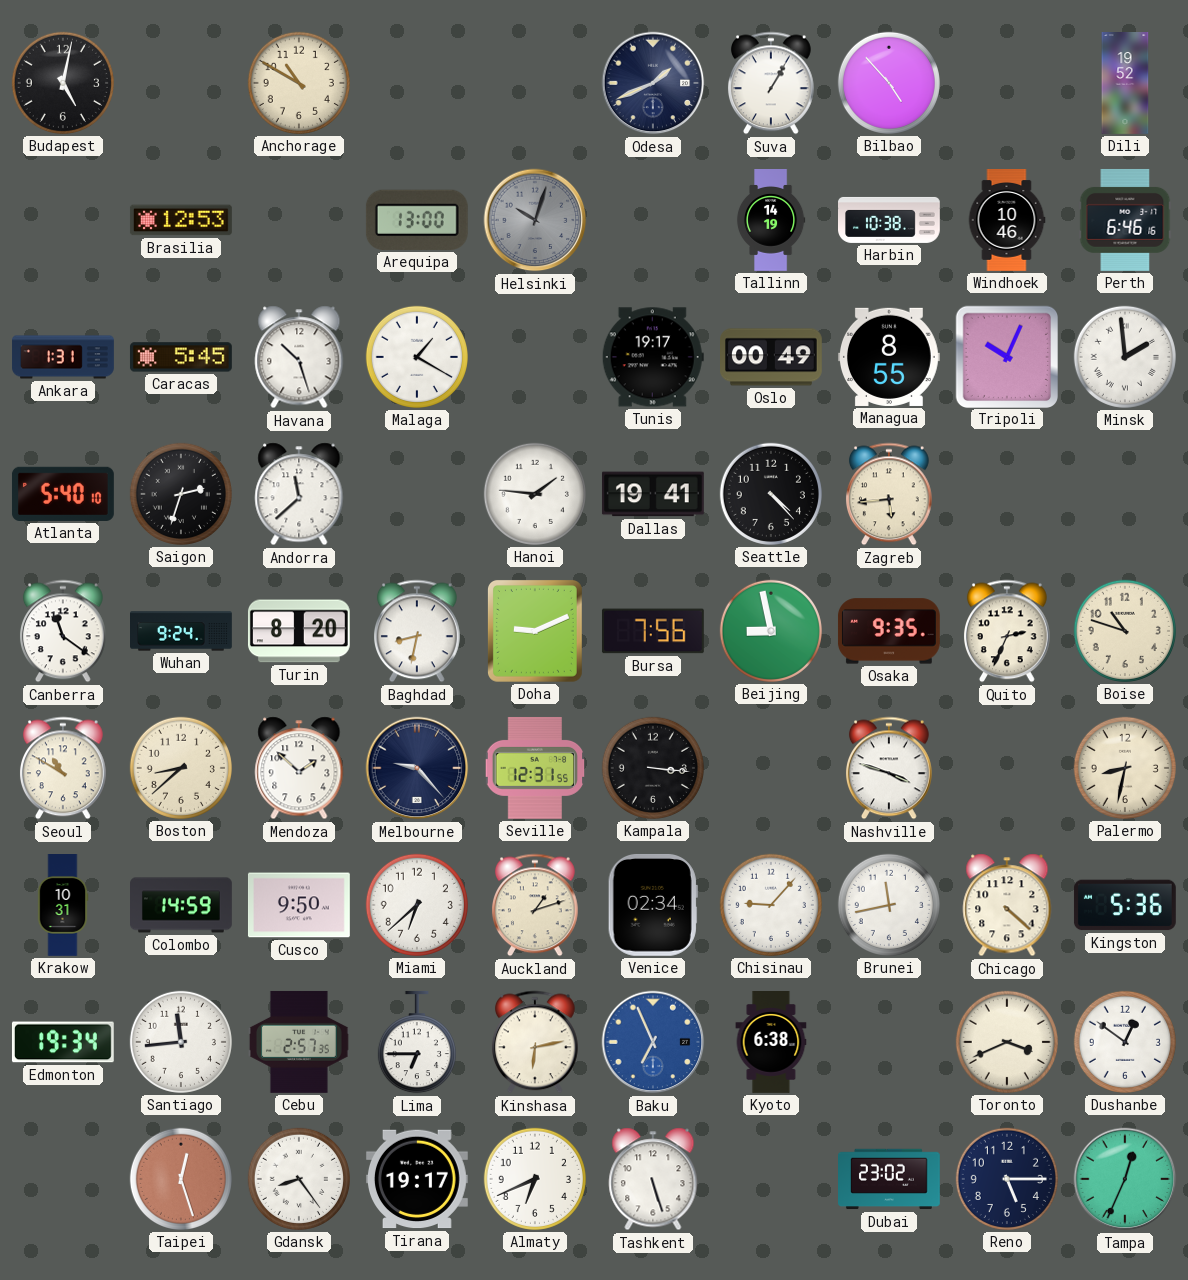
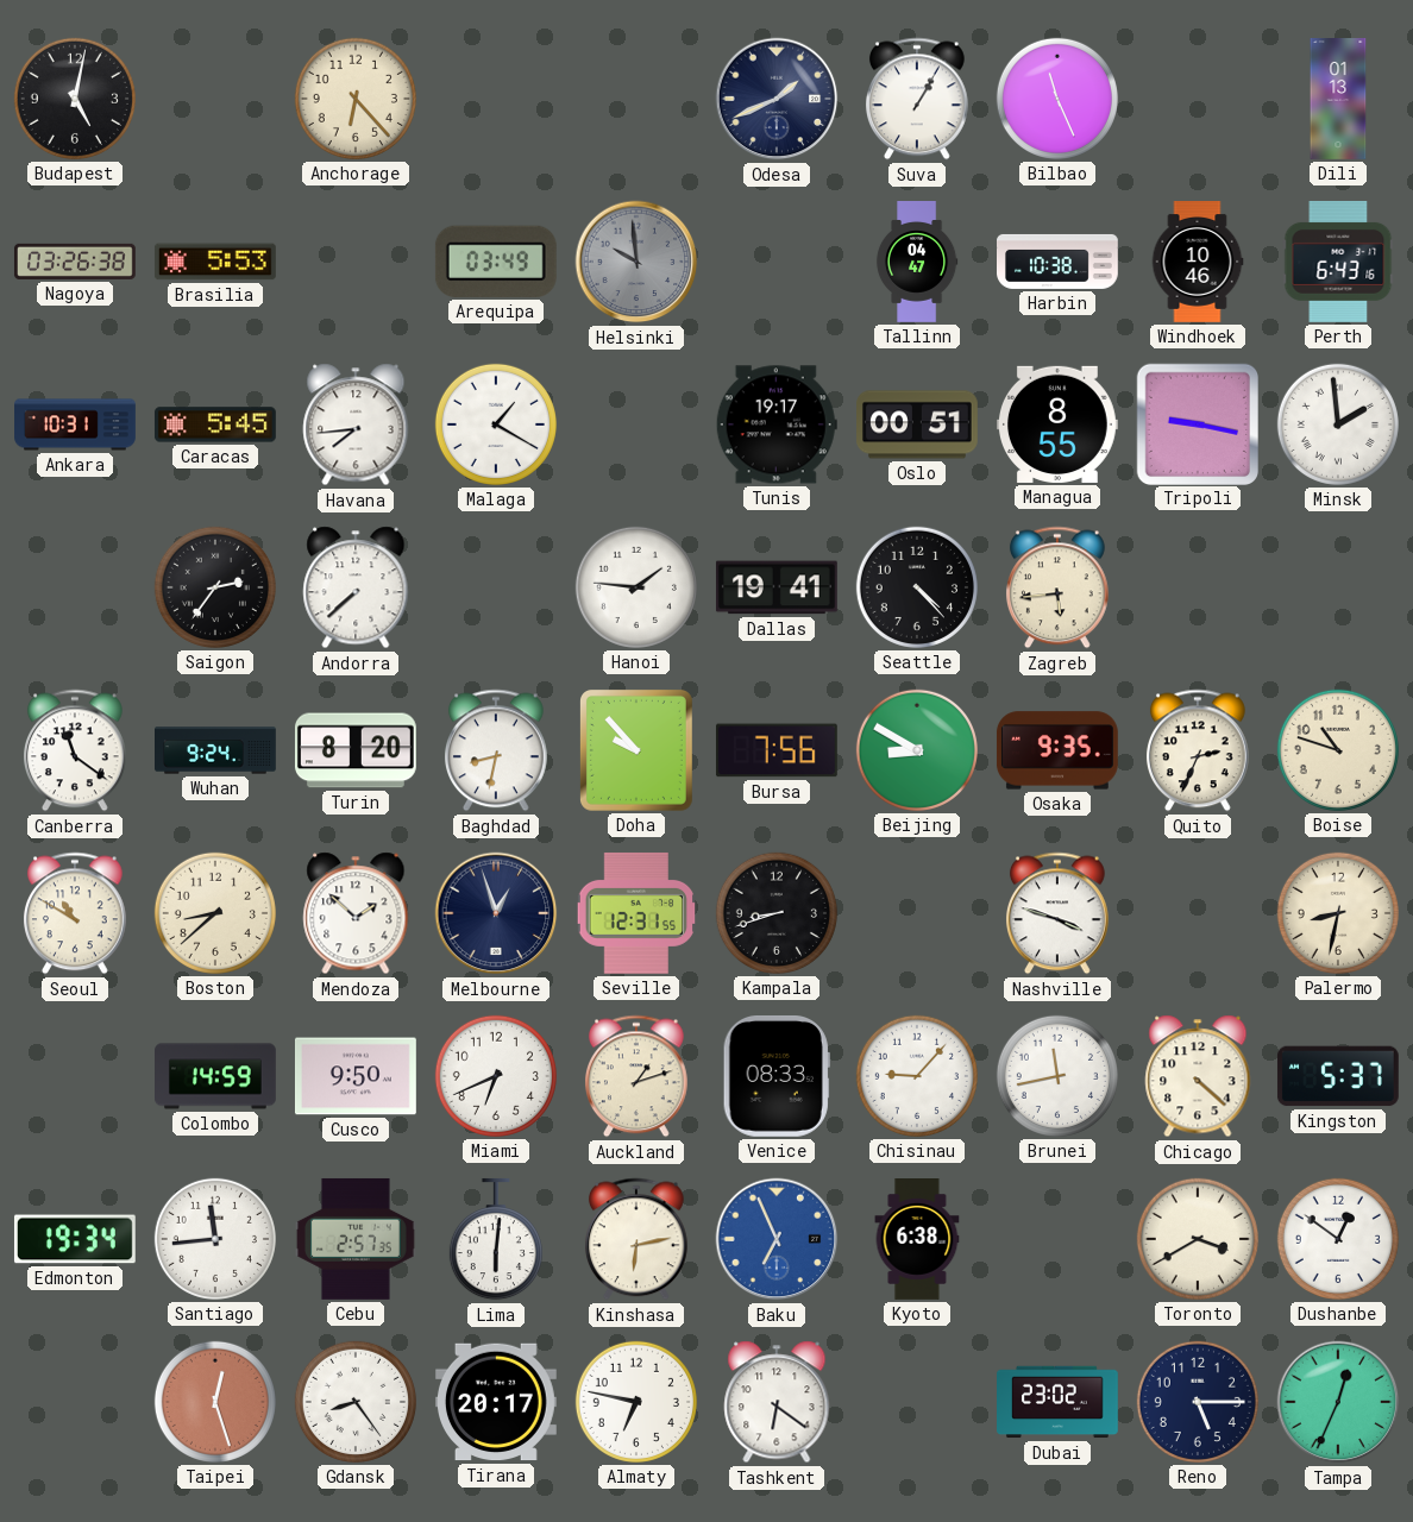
Anchorage: 10:50 -> 6:23 (356, 99)
Bilbao: 4:53 -> 11:26 (1057, 99)
Dili: 19:52 -> 01:13 (1338, 100)
Nagoya: none -> 03:26 (75, 262)
Brasilia: 12:53 -> 5:53 (215, 262)
Arequipa: 13:00 -> 03:49 (496, 262)
Helsinki: 10:03 -> 9:59 (636, 262)
Tallinn: 14:19 -> 04:47 (917, 263)
Perth: 6:46 -> 6:43 (1338, 262)
Ankara: 1:31 -> 10:31 (75, 424)
Havana: 10:27 -> 7:44 (356, 424)
Oslo: 00:49 -> 00:51 (918, 424)
Tripoli: 10:04 -> 9:17 (1197, 423)
Atlanta: 5:40 -> none (63, 494)
Saigon: 2:33 -> 2:36 (215, 587)
Andorra: 11:38 -> 7:38 (356, 587)
Doha: 9:11 -> 9:53 (636, 750)
Beijing: 8:58 -> 8:50 (917, 750)
Melbourne: 9:23 -> 12:57 (496, 913)
Kampala: 3:16 -> 8:42 (777, 913)
Krakow: 10:31 -> none (63, 906)
Miami: 6:38 -> 6:41 (496, 1076)
Venice: 02:34 -> 08:33 (777, 1076)
Kingston: 5:36 -> 5:37 (1338, 1076)
Lima: 6:45 -> 6:01 (496, 1239)
Toronto: 3:41 -> 3:40 (1198, 1239)
Tirana: 19:17 -> 20:17 (496, 1402)
Almaty: 6:41 -> 6:47 (636, 1402)
Tashkent: 5:27 -> 6:21 (777, 1402)
